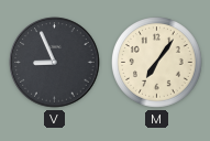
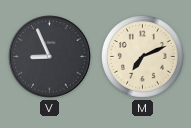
M: 7:06 -> 7:11 (143, 57)
